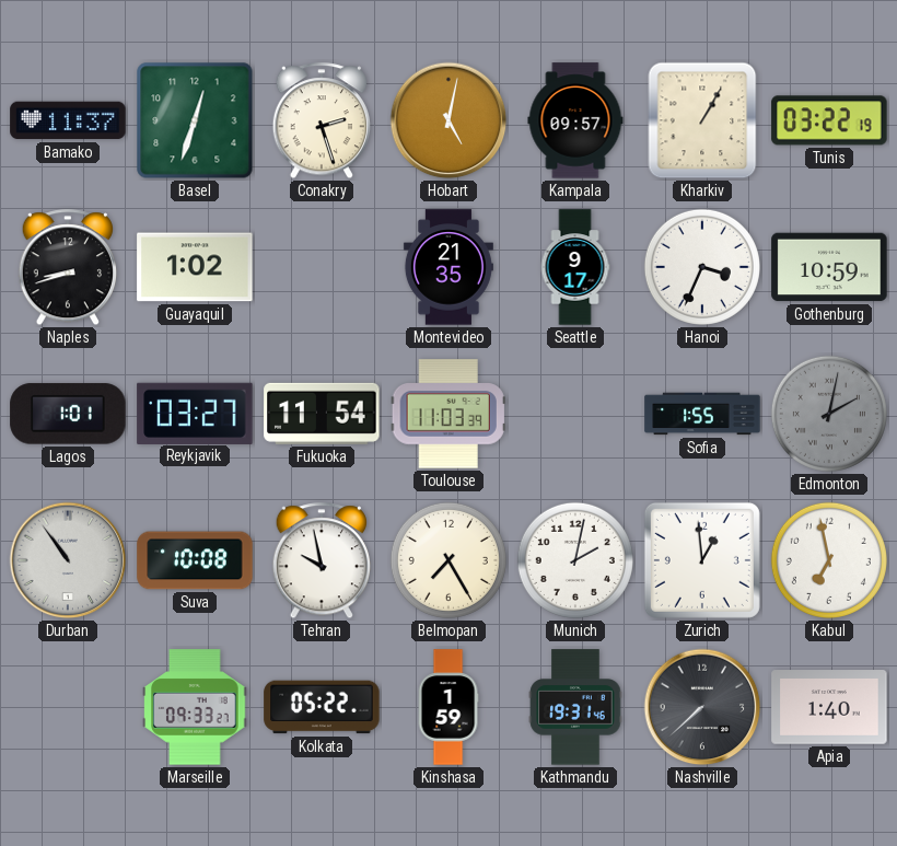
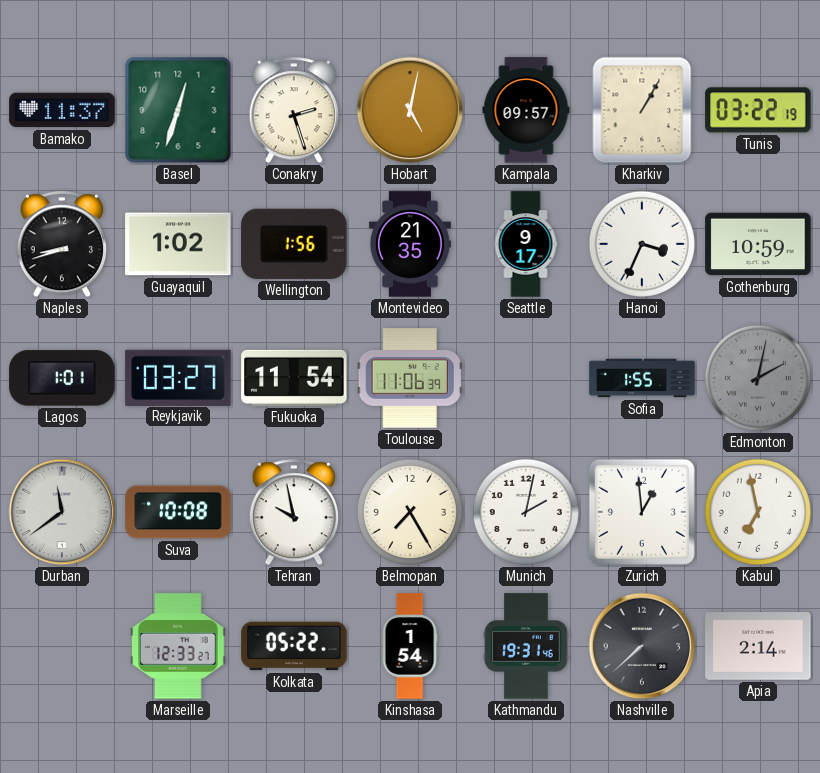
Wellington: none -> 1:56 (294, 244)
Toulouse: 11:03 -> 11:06 (410, 378)
Durban: 10:54 -> 11:39 (62, 512)
Marseille: 09:33 -> 12:33 (178, 646)
Kinshasa: 1:59 -> 1:54 (410, 646)
Apia: 1:40 -> 2:14 (758, 646)
